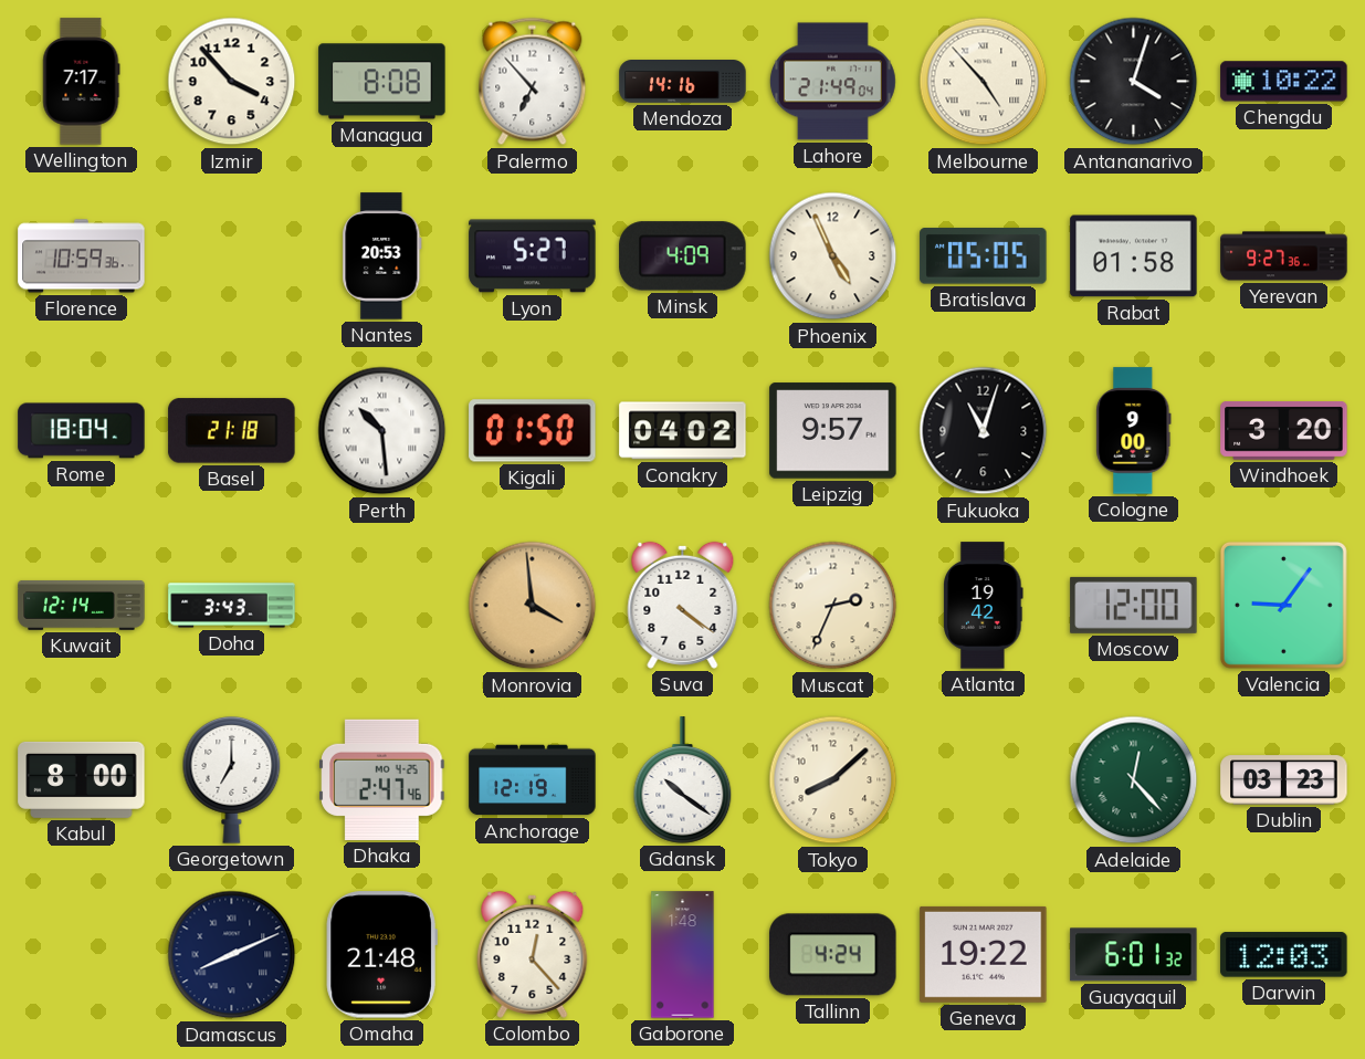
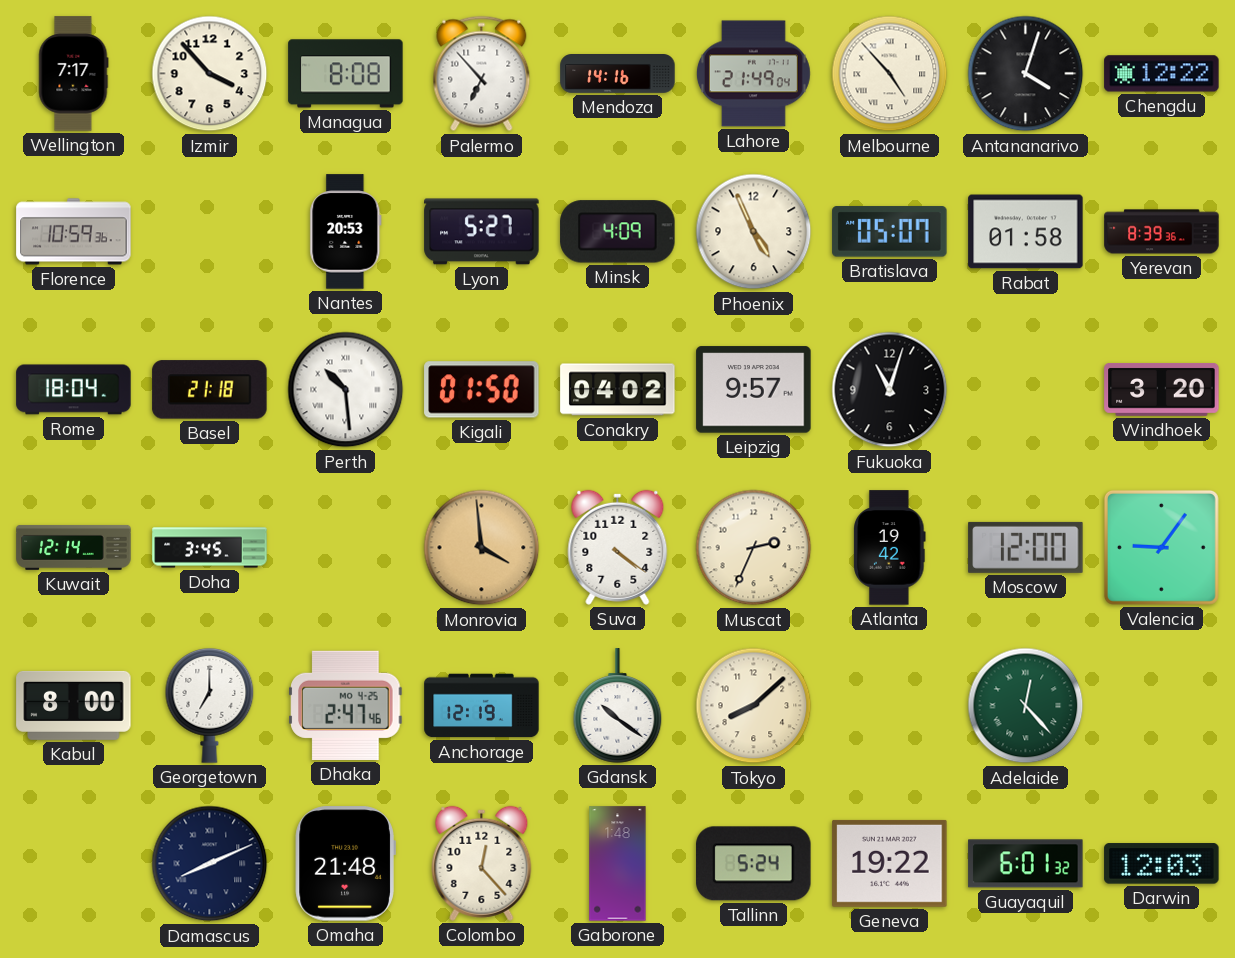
Chengdu: 10:22 -> 12:22 (1162, 74)
Bratislava: 05:05 -> 05:07 (890, 232)
Yerevan: 9:27 -> 8:39 (1162, 232)
Cologne: 9:00 -> none (1134, 431)
Doha: 3:43 -> 3:45 (210, 548)
Dublin: 03:23 -> none (1284, 780)
Tallinn: 4:24 -> 5:24 (754, 864)
